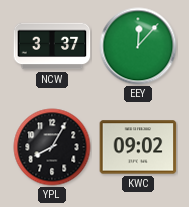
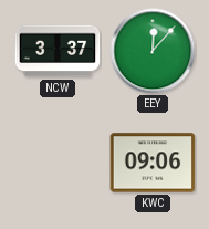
YPL: 8:05 -> none (52, 147)
KWC: 09:02 -> 09:06 (153, 163)
